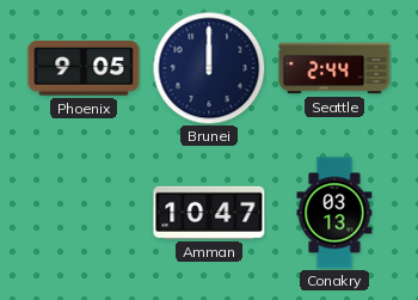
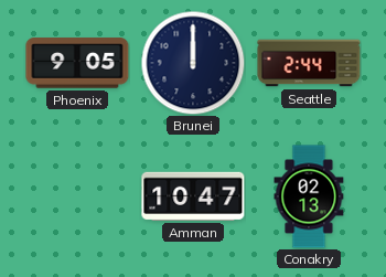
Conakry: 03:13 -> 02:13 (309, 196)
